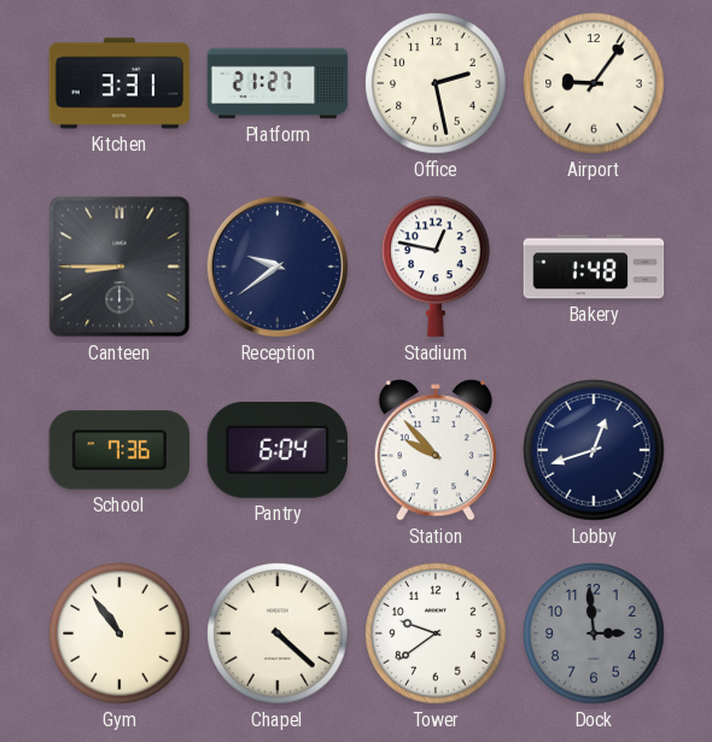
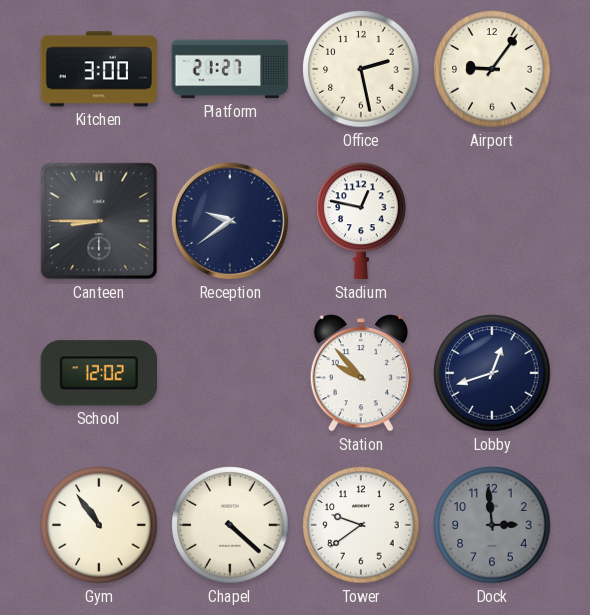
Kitchen: 3:31 -> 3:00 (99, 69)
Bakery: 1:48 -> none (594, 267)
School: 7:36 -> 12:02 (98, 373)
Pantry: 6:04 -> none (276, 450)
